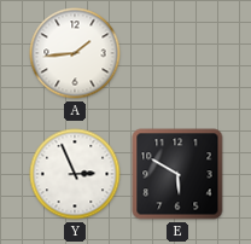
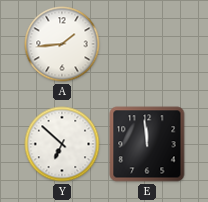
Y: 2:56 -> 6:52 (62, 144)
E: 5:50 -> 11:59 (147, 144)
